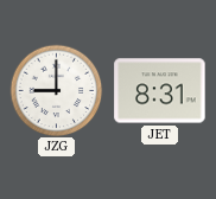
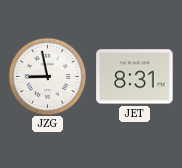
JZG: 9:00 -> 8:58 (47, 76)
